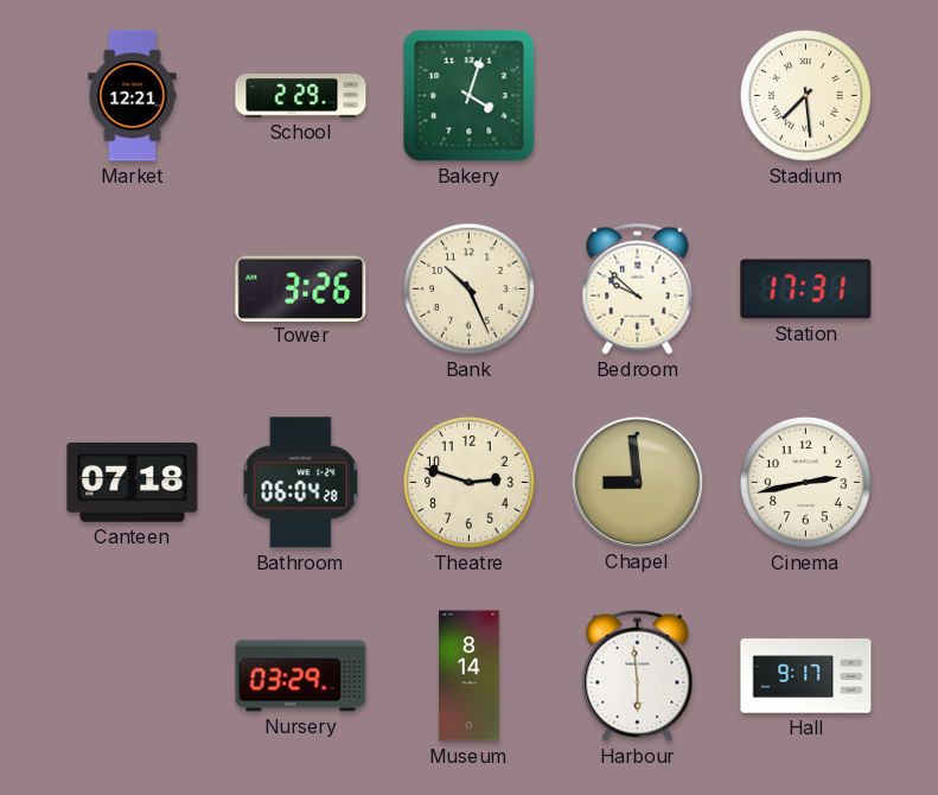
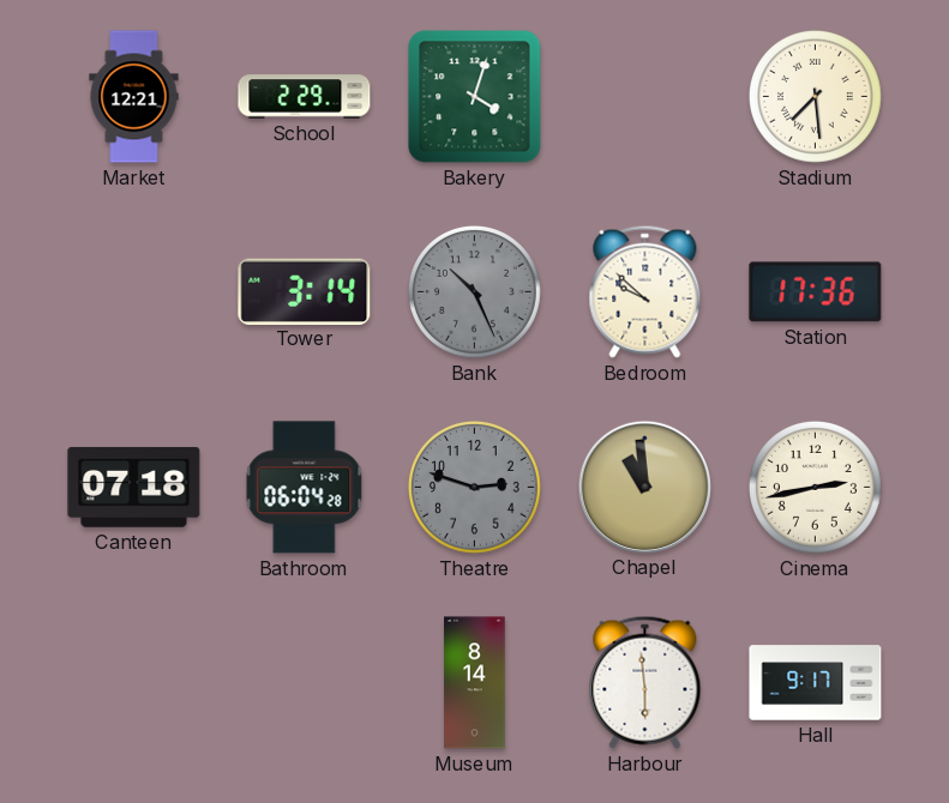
Tower: 3:26 -> 3:14 (305, 291)
Bank dial: cream -> grey (475, 292)
Station: 17:31 -> 17:36 (816, 292)
Theatre dial: cream -> grey (475, 488)
Chapel: 8:59 -> 10:59 (644, 487)
Nursery: 03:29 -> none (301, 676)
